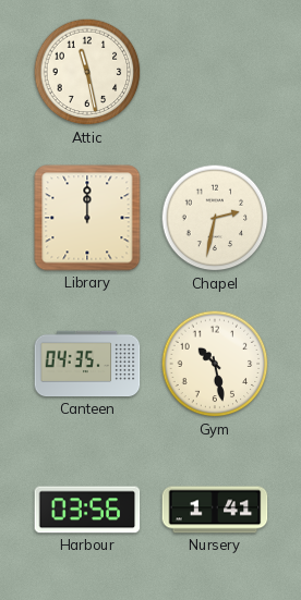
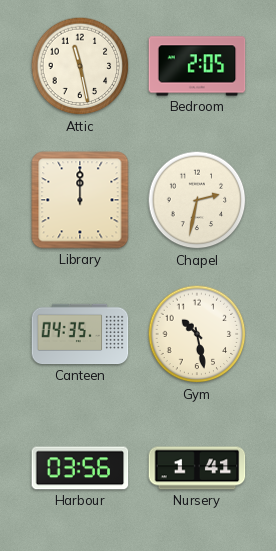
Bedroom: none -> 2:05 (197, 66)
